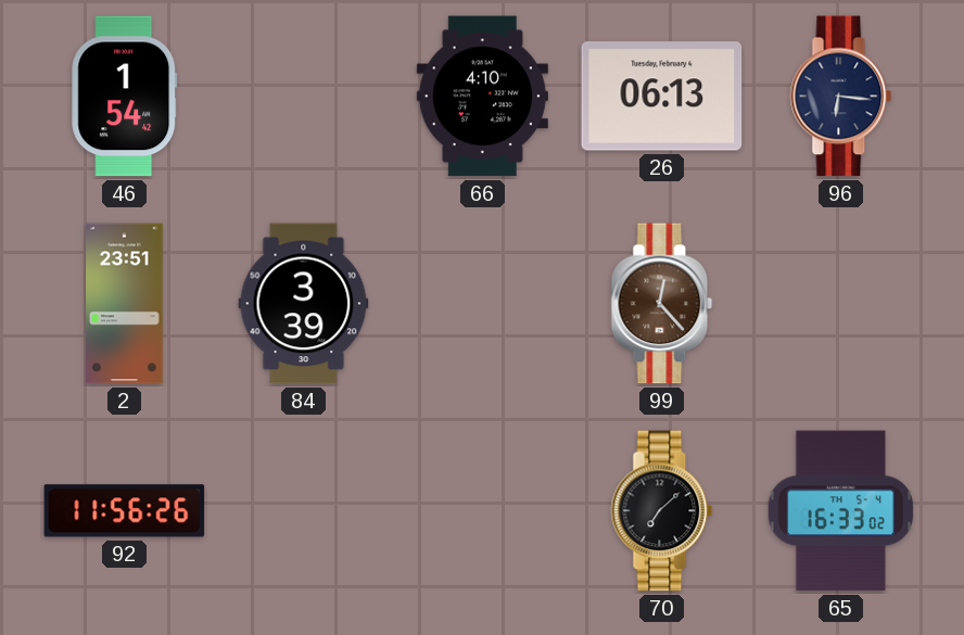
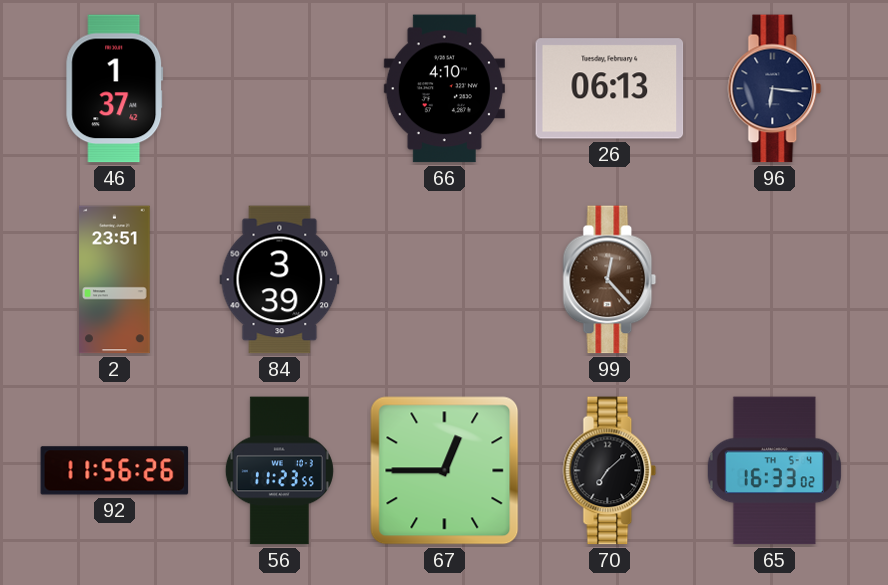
46: 1:54 -> 1:37 (115, 89)
56: none -> 11:23 (279, 471)
67: none -> 12:45 (445, 471)
